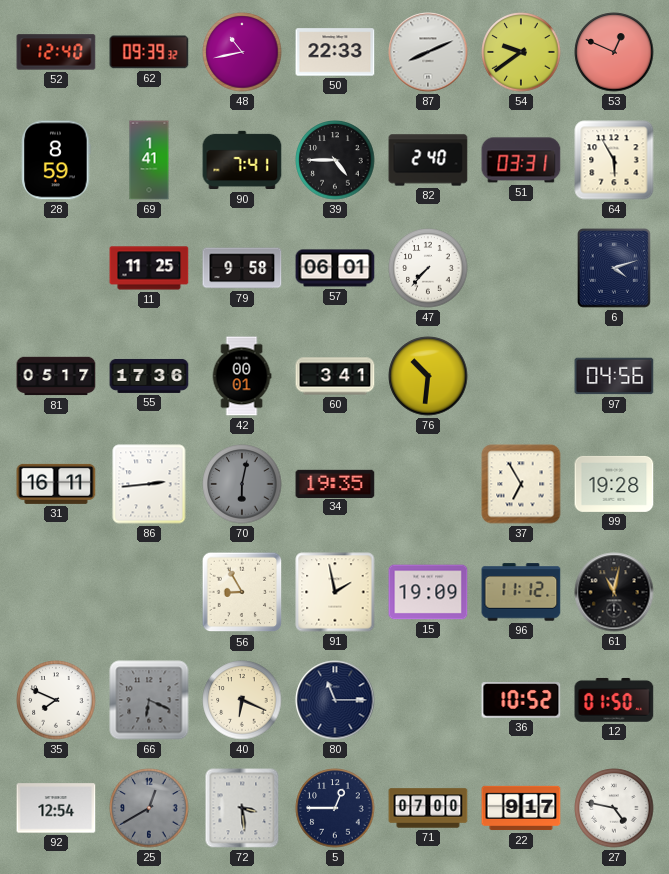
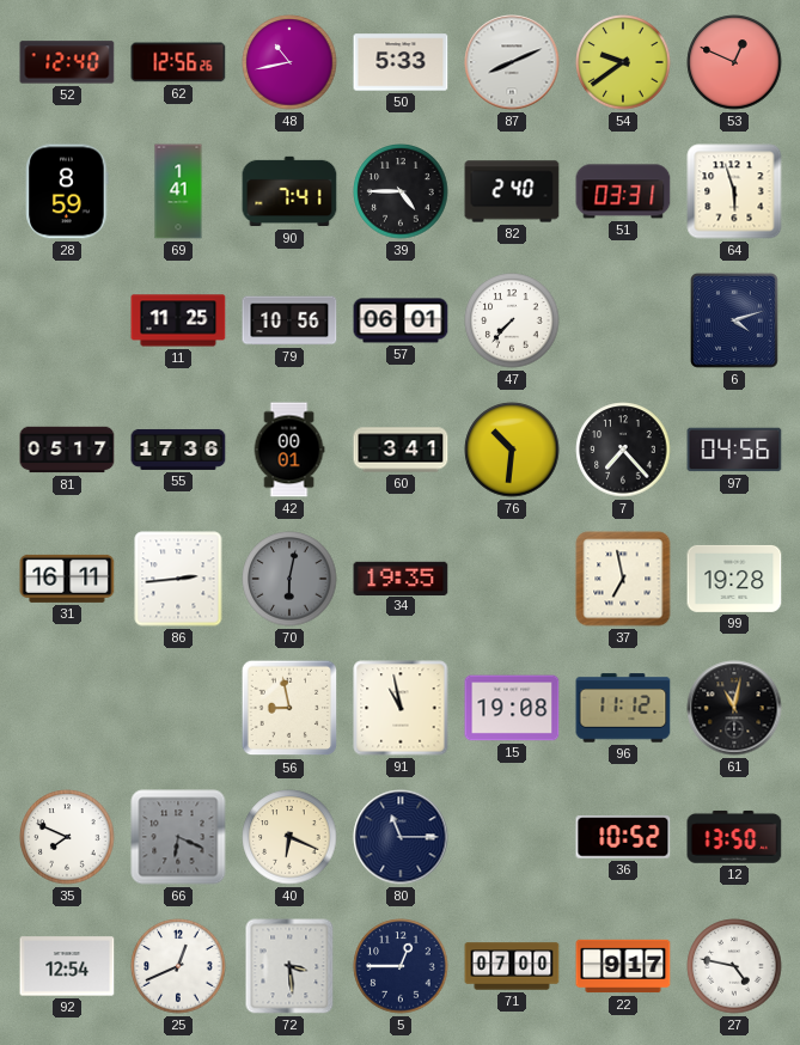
62: 09:39 -> 12:56 (178, 62)
50: 22:33 -> 5:33 (401, 62)
64: 5:55 -> 5:57 (734, 191)
79: 9:58 -> 10:56 (289, 320)
7: none -> 7:23 (623, 450)
37: 6:55 -> 6:58 (623, 579)
56: 8:55 -> 8:58 (289, 708)
91: 1:58 -> 10:58 (401, 708)
15: 19:09 -> 19:08 (512, 708)
12: 01:50 -> 13:50 (734, 837)
25: 12:40 -> 12:41 (178, 966)
25 dial: grey -> white (178, 966)
